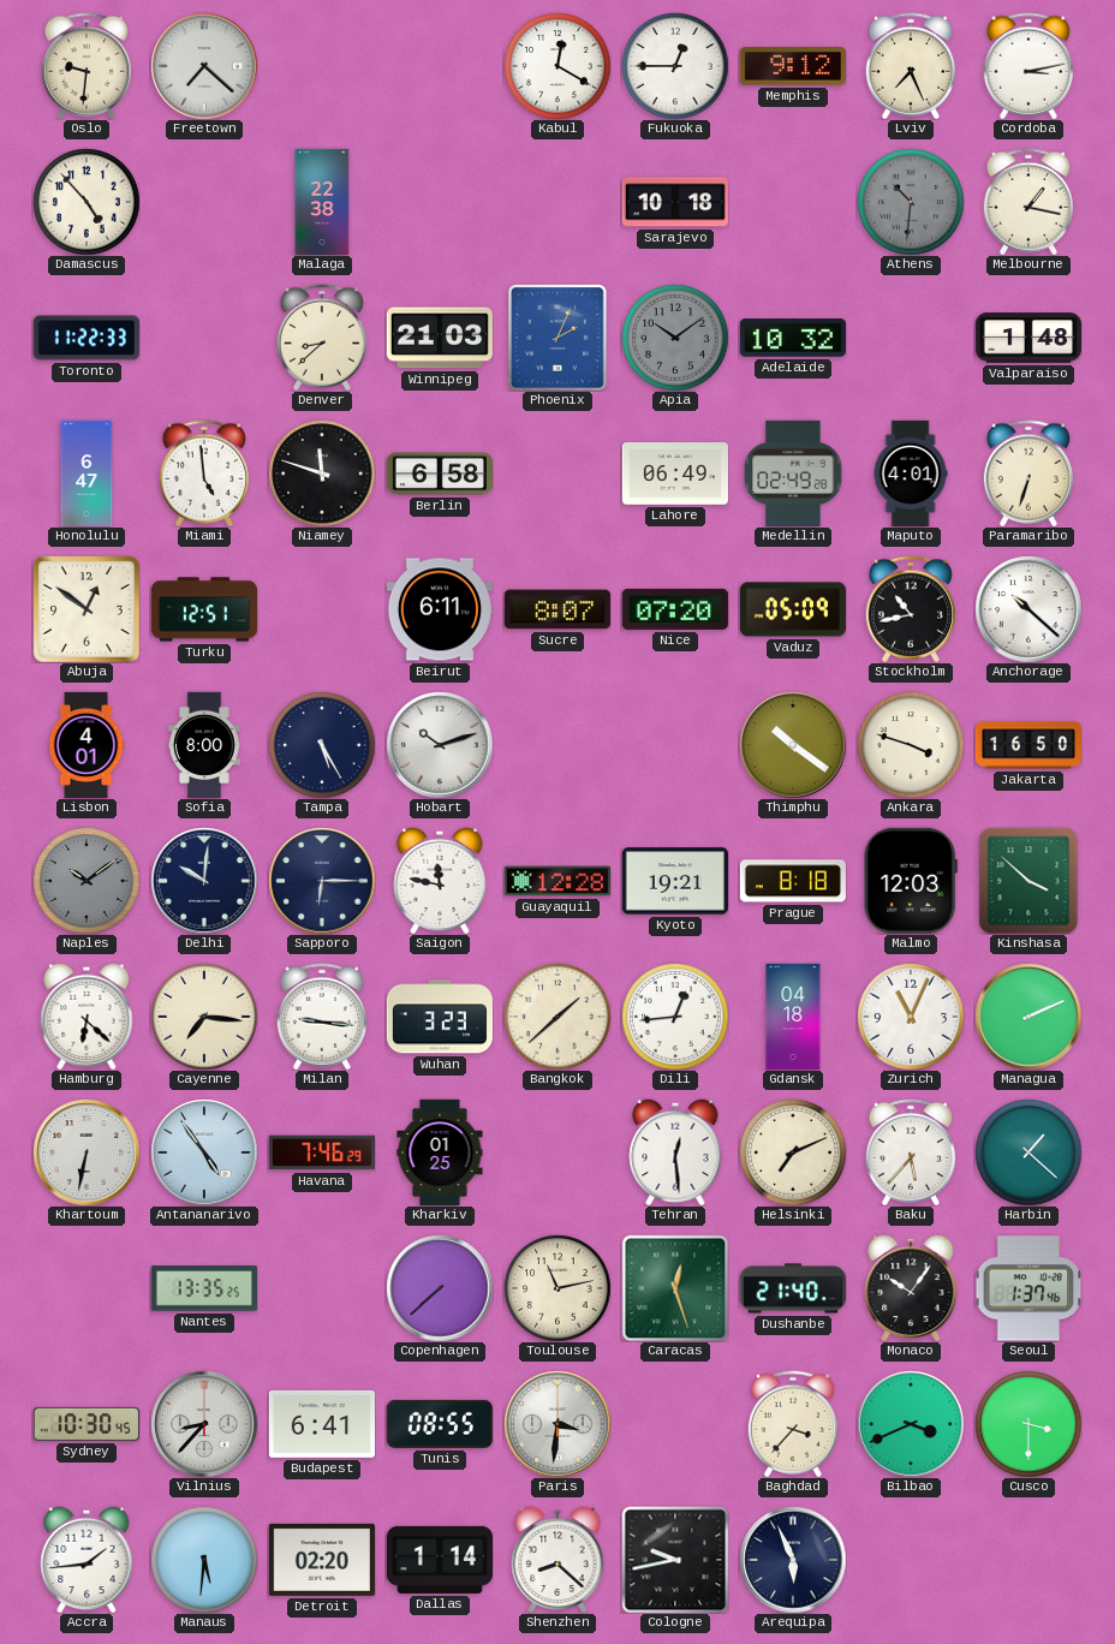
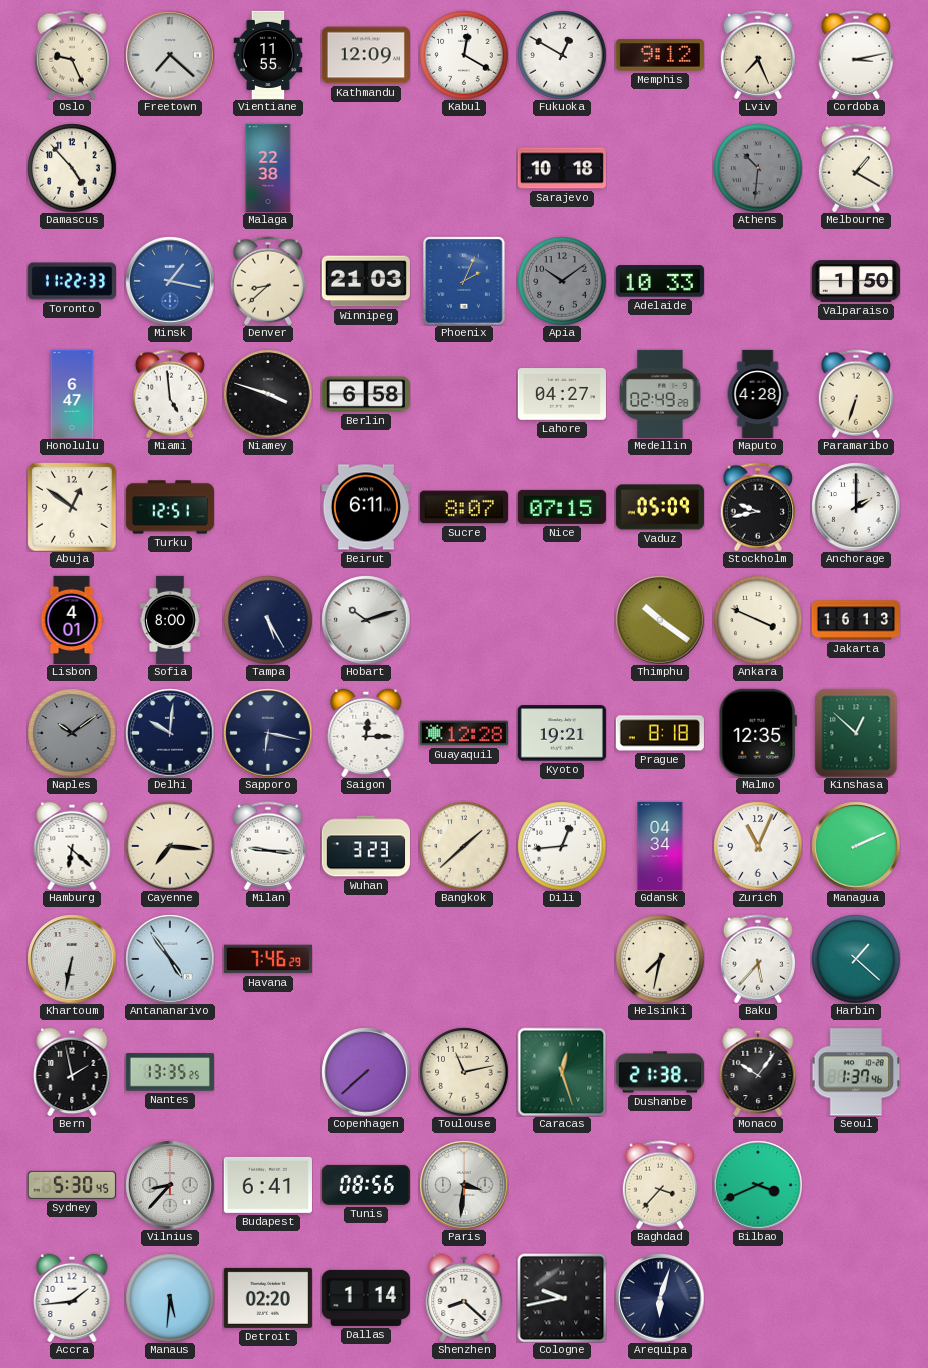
Oslo: 9:31 -> 9:26 (72, 55)
Vientiane: none -> 11:55 (268, 54)
Kathmandu: none -> 12:09 (366, 55)
Fukuoka: 12:45 -> 12:50 (562, 55)
Melbourne: 1:17 -> 1:20 (856, 168)
Minsk: none -> 1:17 (170, 281)
Adelaide: 10:32 -> 10:33 (660, 281)
Valparaiso: 1:48 -> 1:50 (856, 281)
Niamey: 11:48 -> 3:48 (268, 394)
Lahore: 06:49 -> 04:27 (562, 394)
Maputo: 4:01 -> 4:28 (758, 393)
Nice: 07:20 -> 07:15 (562, 507)
Stockholm: 10:43 -> 9:43 (758, 507)
Anchorage: 10:22 -> 2:00 (856, 507)
Ankara: 3:48 -> 3:49 (758, 620)
Jakarta: 16:50 -> 16:13 (855, 620)
Sapporo: 6:15 -> 6:17 (268, 733)
Saigon: 11:47 -> 12:15 (366, 733)
Malmo: 12:03 -> 12:35 (758, 733)
Kinshasa: 3:52 -> 12:52 (856, 733)
Gdansk: 04:18 -> 04:34 (660, 845)
Kharkiv: 01:25 -> none (440, 1151)
Tehran: 12:29 -> none (675, 1152)
Helsinki: 7:11 -> 7:32 (660, 959)
Bern: none -> 1:58 (72, 1072)
Dushanbe: 21:40 -> 21:38 (660, 1072)
Sydney: 10:30 -> 5:30 (72, 1185)
Tunis: 08:55 -> 08:56 (366, 1185)
Cusco: 3:30 -> none (1028, 1424)
Arequipa: 5:56 -> 6:03 (660, 1298)
